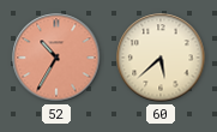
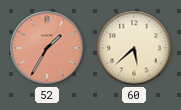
52: 10:35 -> 1:35 (47, 48)
